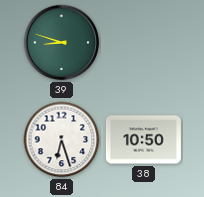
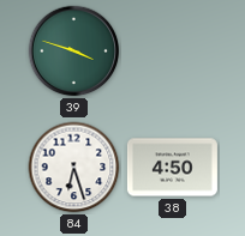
39: 8:48 -> 3:48 (74, 52)
38: 10:50 -> 4:50 (172, 168)
